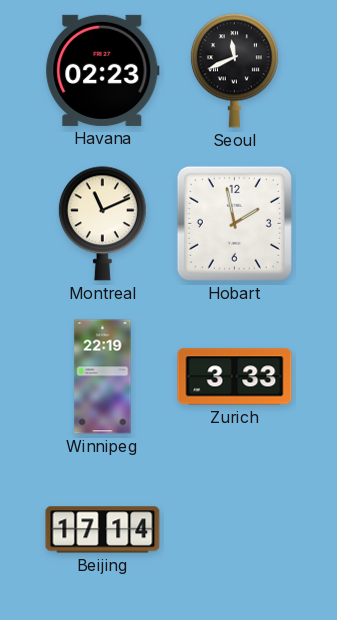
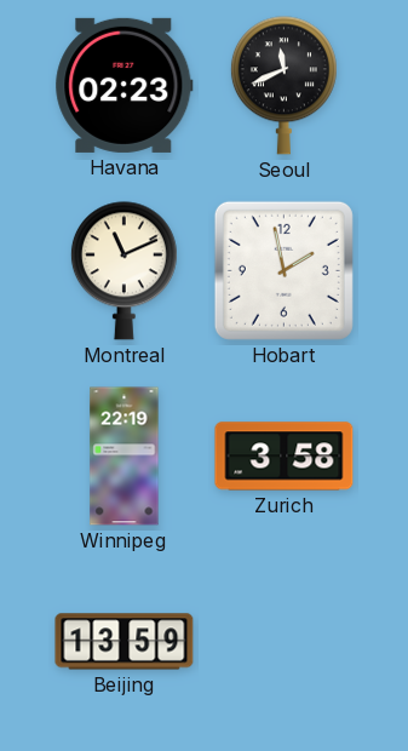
Zurich: 3:33 -> 3:58 (285, 457)
Beijing: 17:14 -> 13:59 (125, 642)
